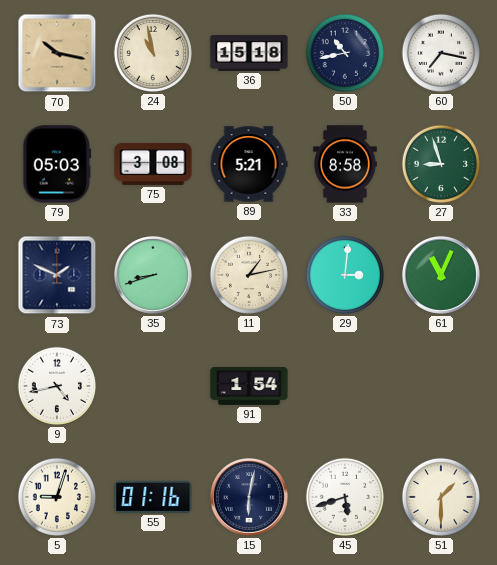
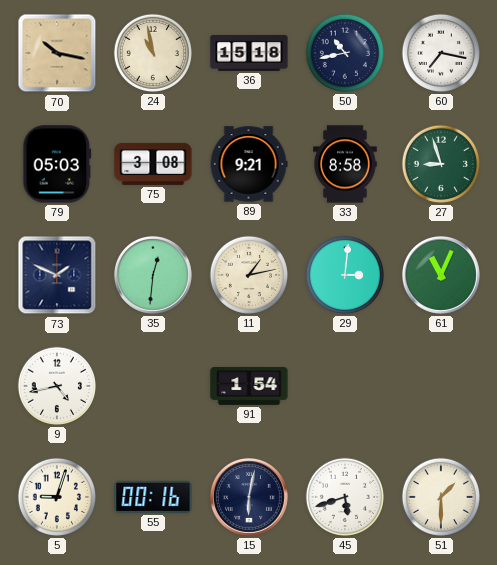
89: 5:21 -> 9:21 (249, 164)
35: 8:42 -> 12:31 (153, 275)
55: 01:16 -> 00:16 (153, 497)
